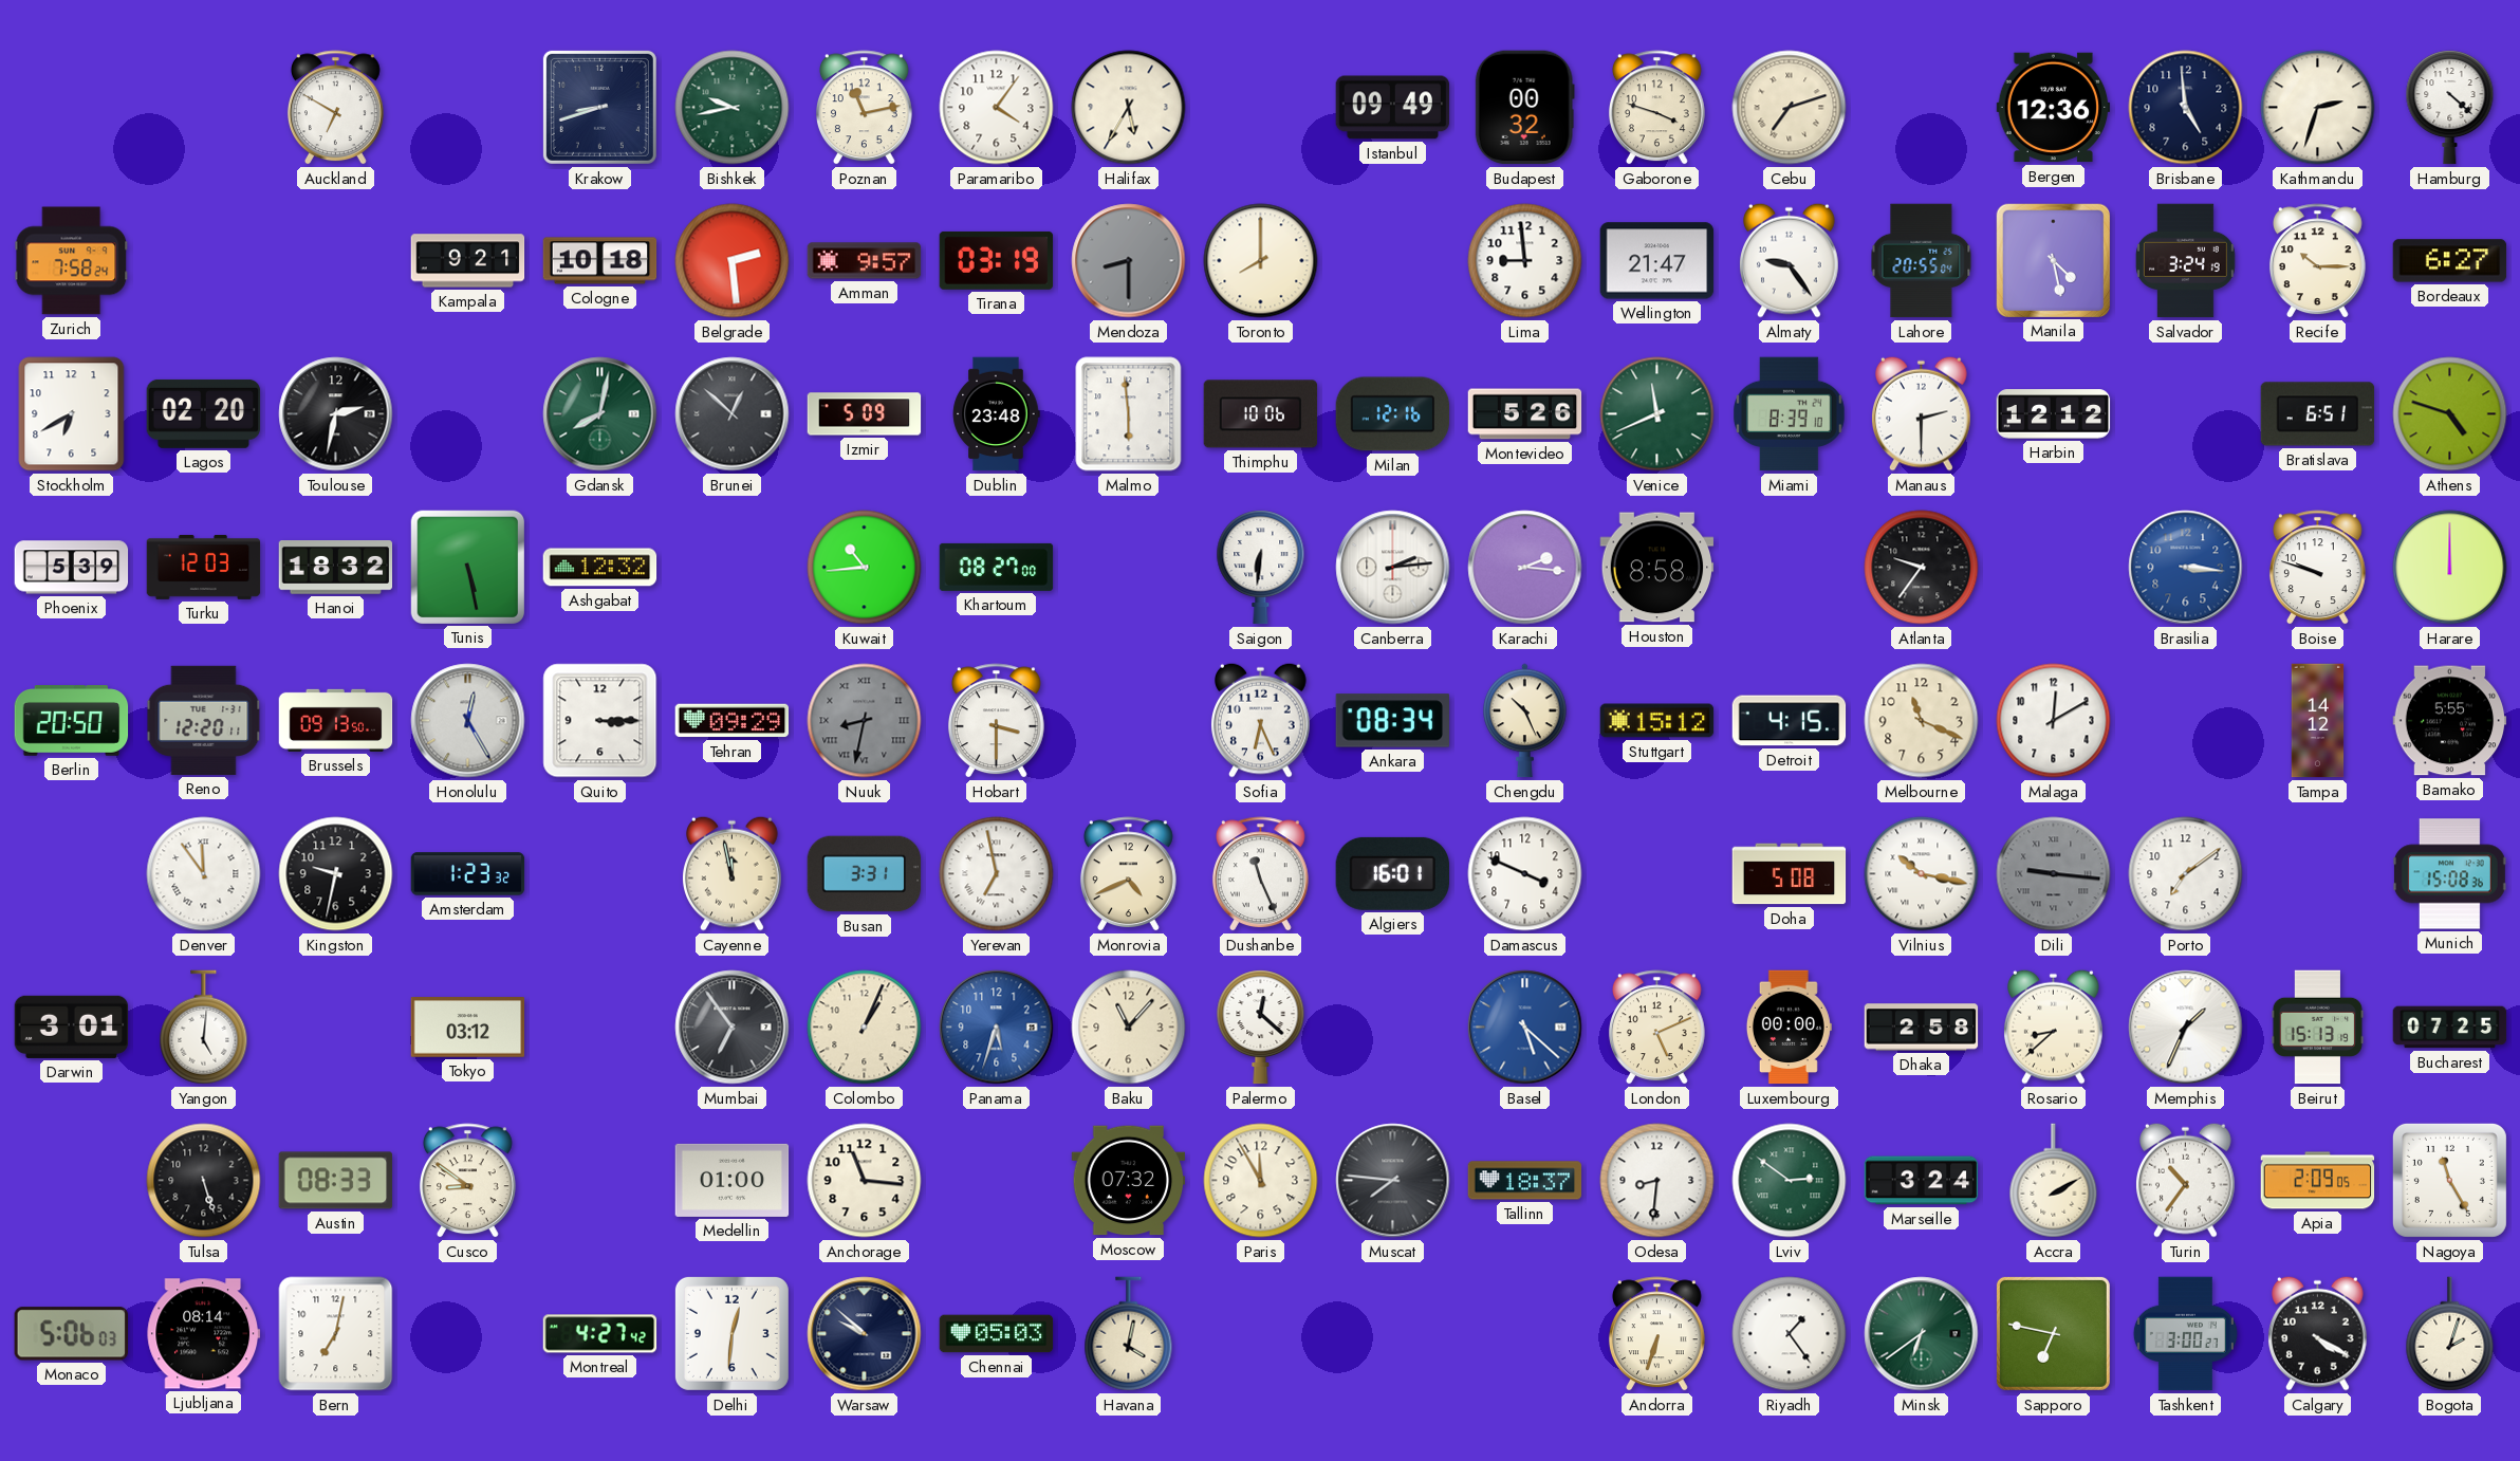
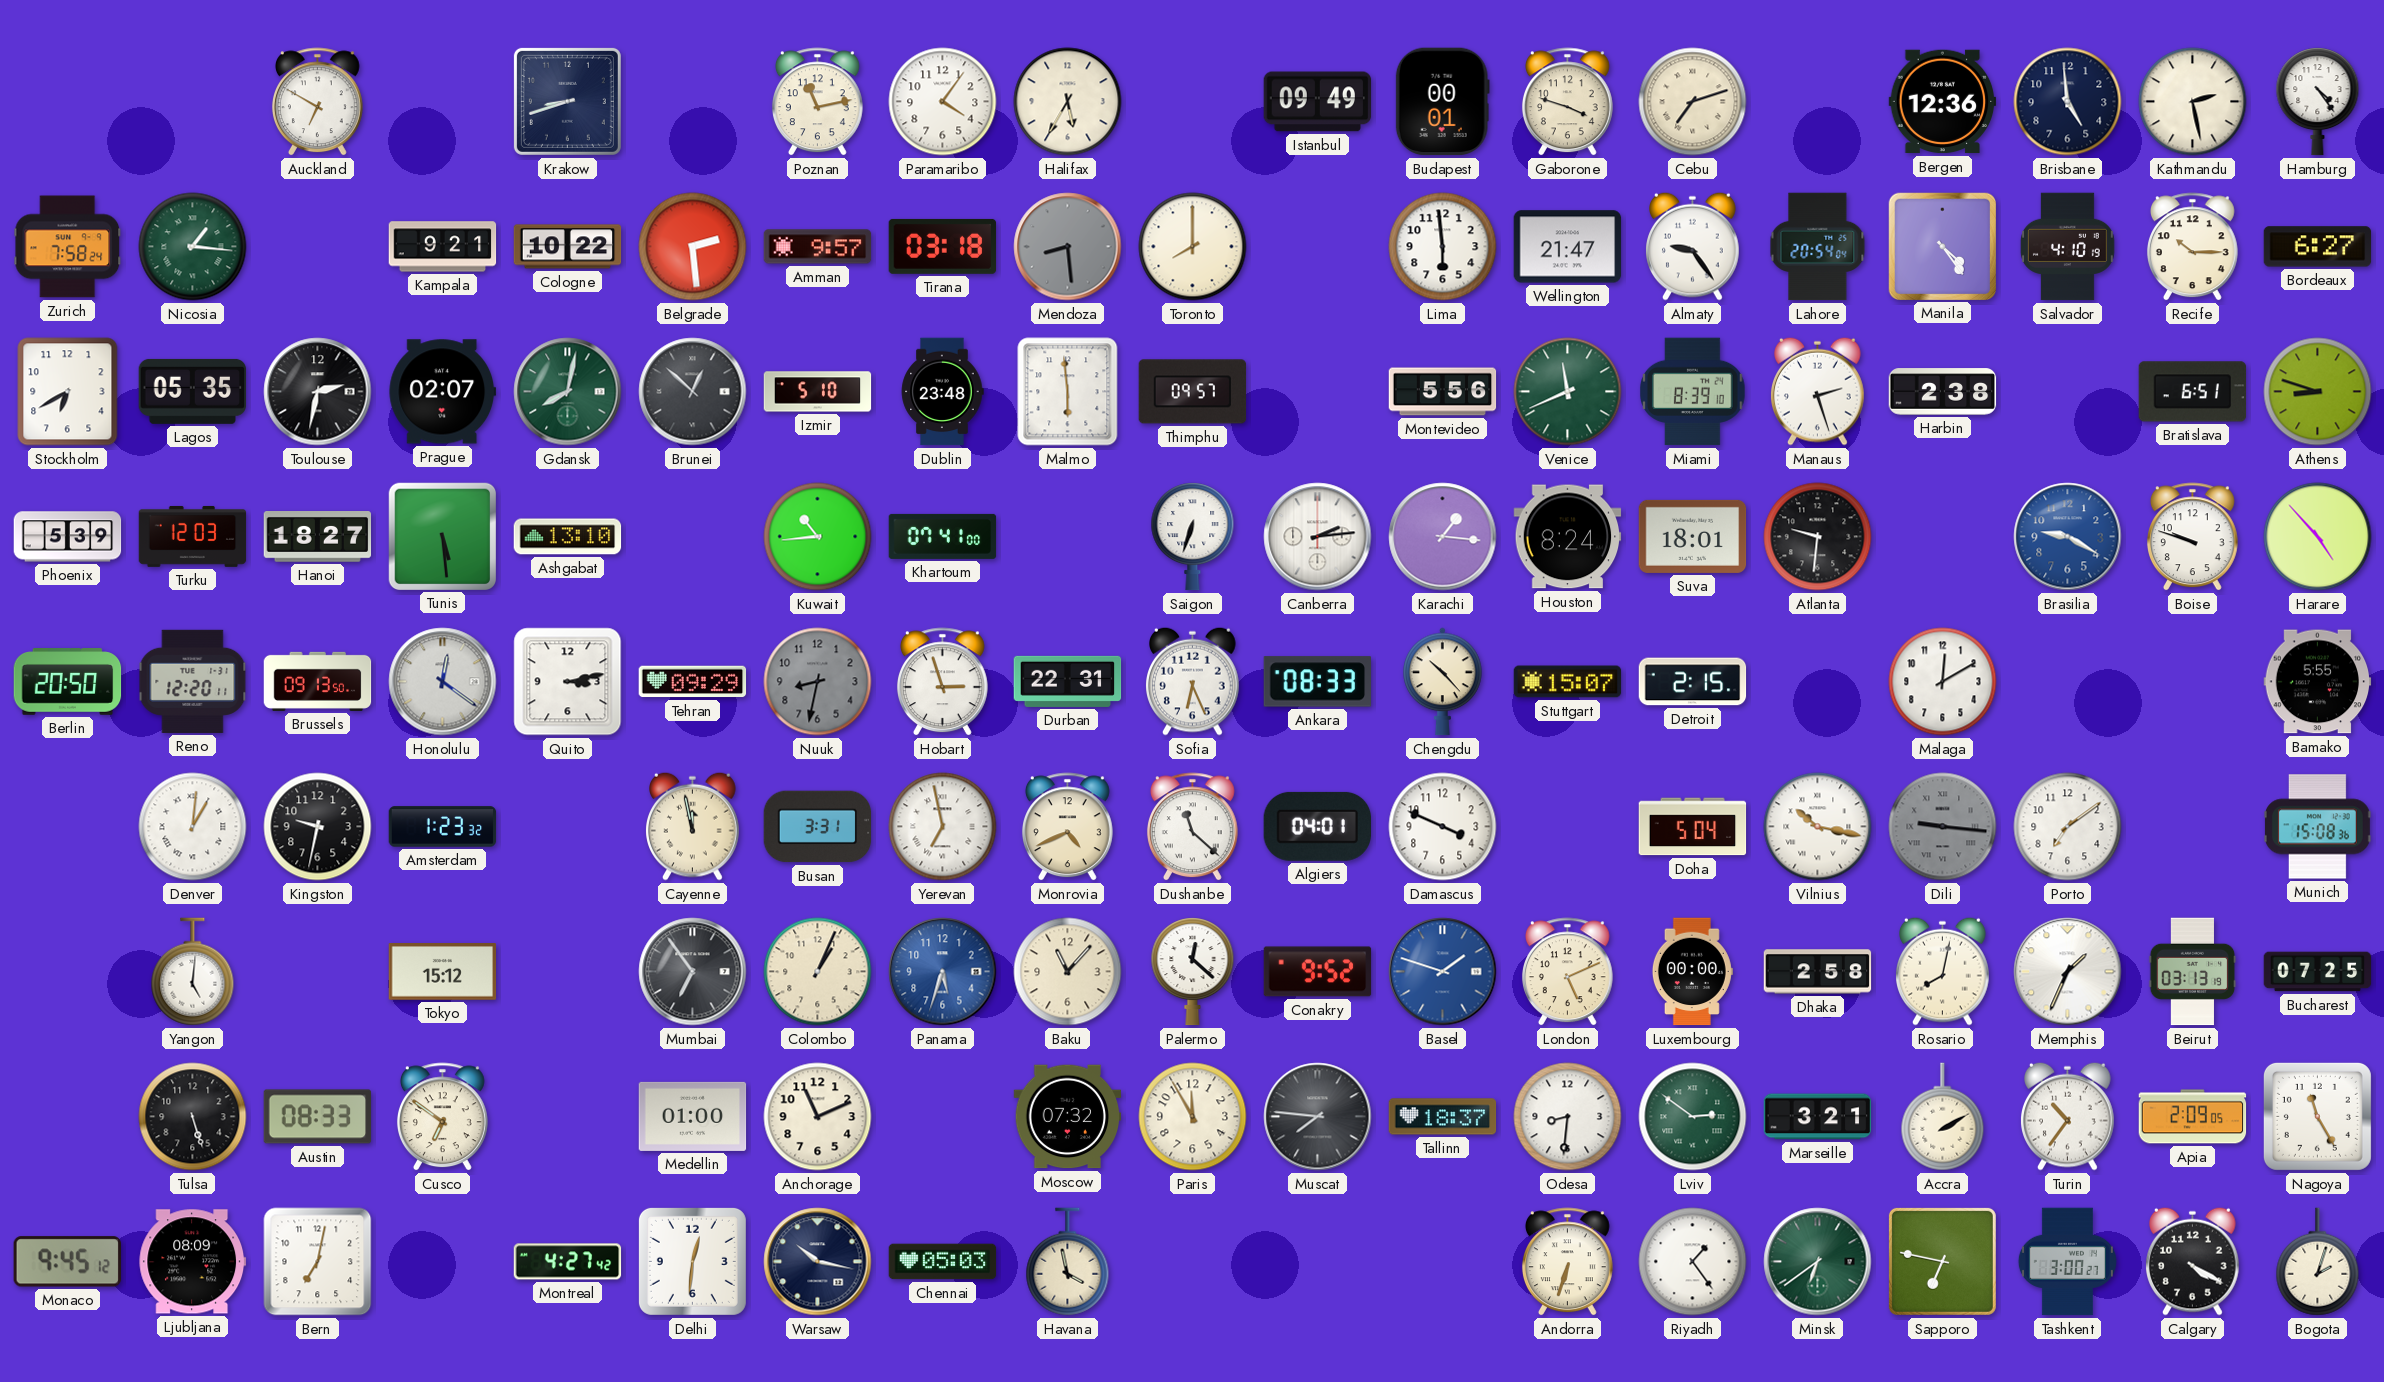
Bishkek: 9:43 -> none (733, 108)
Budapest: 00:32 -> 00:01 (1442, 102)
Kathmandu: 2:33 -> 2:28 (2193, 102)
Hamburg: 4:22 -> 4:24 (2318, 102)
Nicosia: none -> 1:16 (193, 247)
Cologne: 10:18 -> 10:22 (568, 247)
Tirana: 03:19 -> 03:18 (943, 246)
Mendoza: 8:30 -> 8:29 (1068, 247)
Lima: 8:59 -> 5:59 (1443, 247)
Lahore: 20:55 -> 20:54 (1818, 247)
Manila: 4:28 -> 4:24 (1942, 246)
Salvador: 3:24 -> 4:10 (2067, 247)
Lagos: 02:20 -> 05:35 (193, 391)
Prague: none -> 02:07 (443, 392)
Izmir: 5:09 -> 5:10 (818, 392)
Thimphu: 10:06 -> 09:57 (1193, 392)
Milan: 12:16 -> none (1393, 414)
Montevideo: 5:26 -> 5:56 (1443, 392)
Manaus: 2:30 -> 2:27 (1818, 391)
Harbin: 12:12 -> 2:38 (1943, 392)
Athens: 4:48 -> 8:48 (2318, 392)
Hanoi: 18:32 -> 18:27 (318, 537)
Tunis: 5:28 -> 5:29 (442, 536)
Ashgabat: 12:32 -> 13:10 (568, 537)
Khartoum: 08:27 -> 07:41 (943, 536)
Saigon: 6:31 -> 6:33 (1193, 537)
Karachi: 2:16 -> 1:16 (1443, 537)
Houston: 8:58 -> 8:24 (1568, 537)
Suva: none -> 18:01 (1693, 536)
Atlanta: 9:36 -> 9:31 (1818, 537)
Brasilia: 3:16 -> 9:20 (2068, 537)
Harare: 12:00 -> 4:53 (2318, 537)
Honolulu: 12:25 -> 12:21 (443, 682)
Quito: 3:15 -> 3:13 (568, 682)
Nuuk numerals: Roman -> Arabic (818, 682)
Hobart: 3:30 -> 2:57 (942, 682)
Durban: none -> 22:31 (1068, 681)
Ankara: 08:34 -> 08:33 (1318, 682)
Chengdu: 10:26 -> 10:23 (1443, 682)
Stuttgart: 15:12 -> 15:07 (1568, 682)
Detroit: 4:15 -> 2:15 (1693, 682)
Melbourne: 11:19 -> none (1922, 721)
Tampa: 14:12 -> none (2318, 721)
Denver: 11:54 -> 1:01 (193, 827)
Dushanbe: 11:26 -> 11:22 (1192, 827)
Algiers: 16:01 -> 04:01 (1317, 826)
Doha: 5:08 -> 5:04 (1693, 827)
Darwin: 3:01 -> none (72, 1027)
Tokyo: 03:12 -> 15:12 (443, 972)
Conakry: none -> 9:52 (1318, 972)
Basel: 5:22 -> 1:48 (1443, 972)
Rosario: 8:38 -> 8:02 (1943, 971)
Beirut: 15:13 -> 03:13 (2193, 972)
Cusco: 8:51 -> 6:51 (442, 1117)
Anchorage: 11:16 -> 11:11 (818, 1117)
Marseille: 3:24 -> 3:21 (1818, 1117)
Monaco: 5:06 -> 9:45 (67, 1262)
Ljubljana: 08:14 -> 08:09 (193, 1262)
Warsaw: 9:52 -> 10:17 (818, 1262)
Havana: 4:02 -> 3:58 (1068, 1262)
